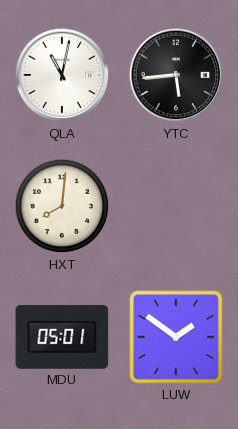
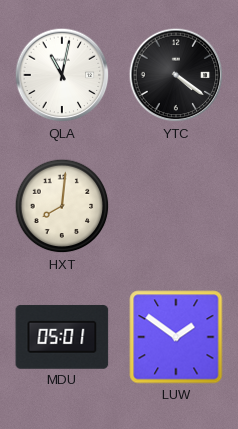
YTC: 5:44 -> 4:21 (176, 75)
